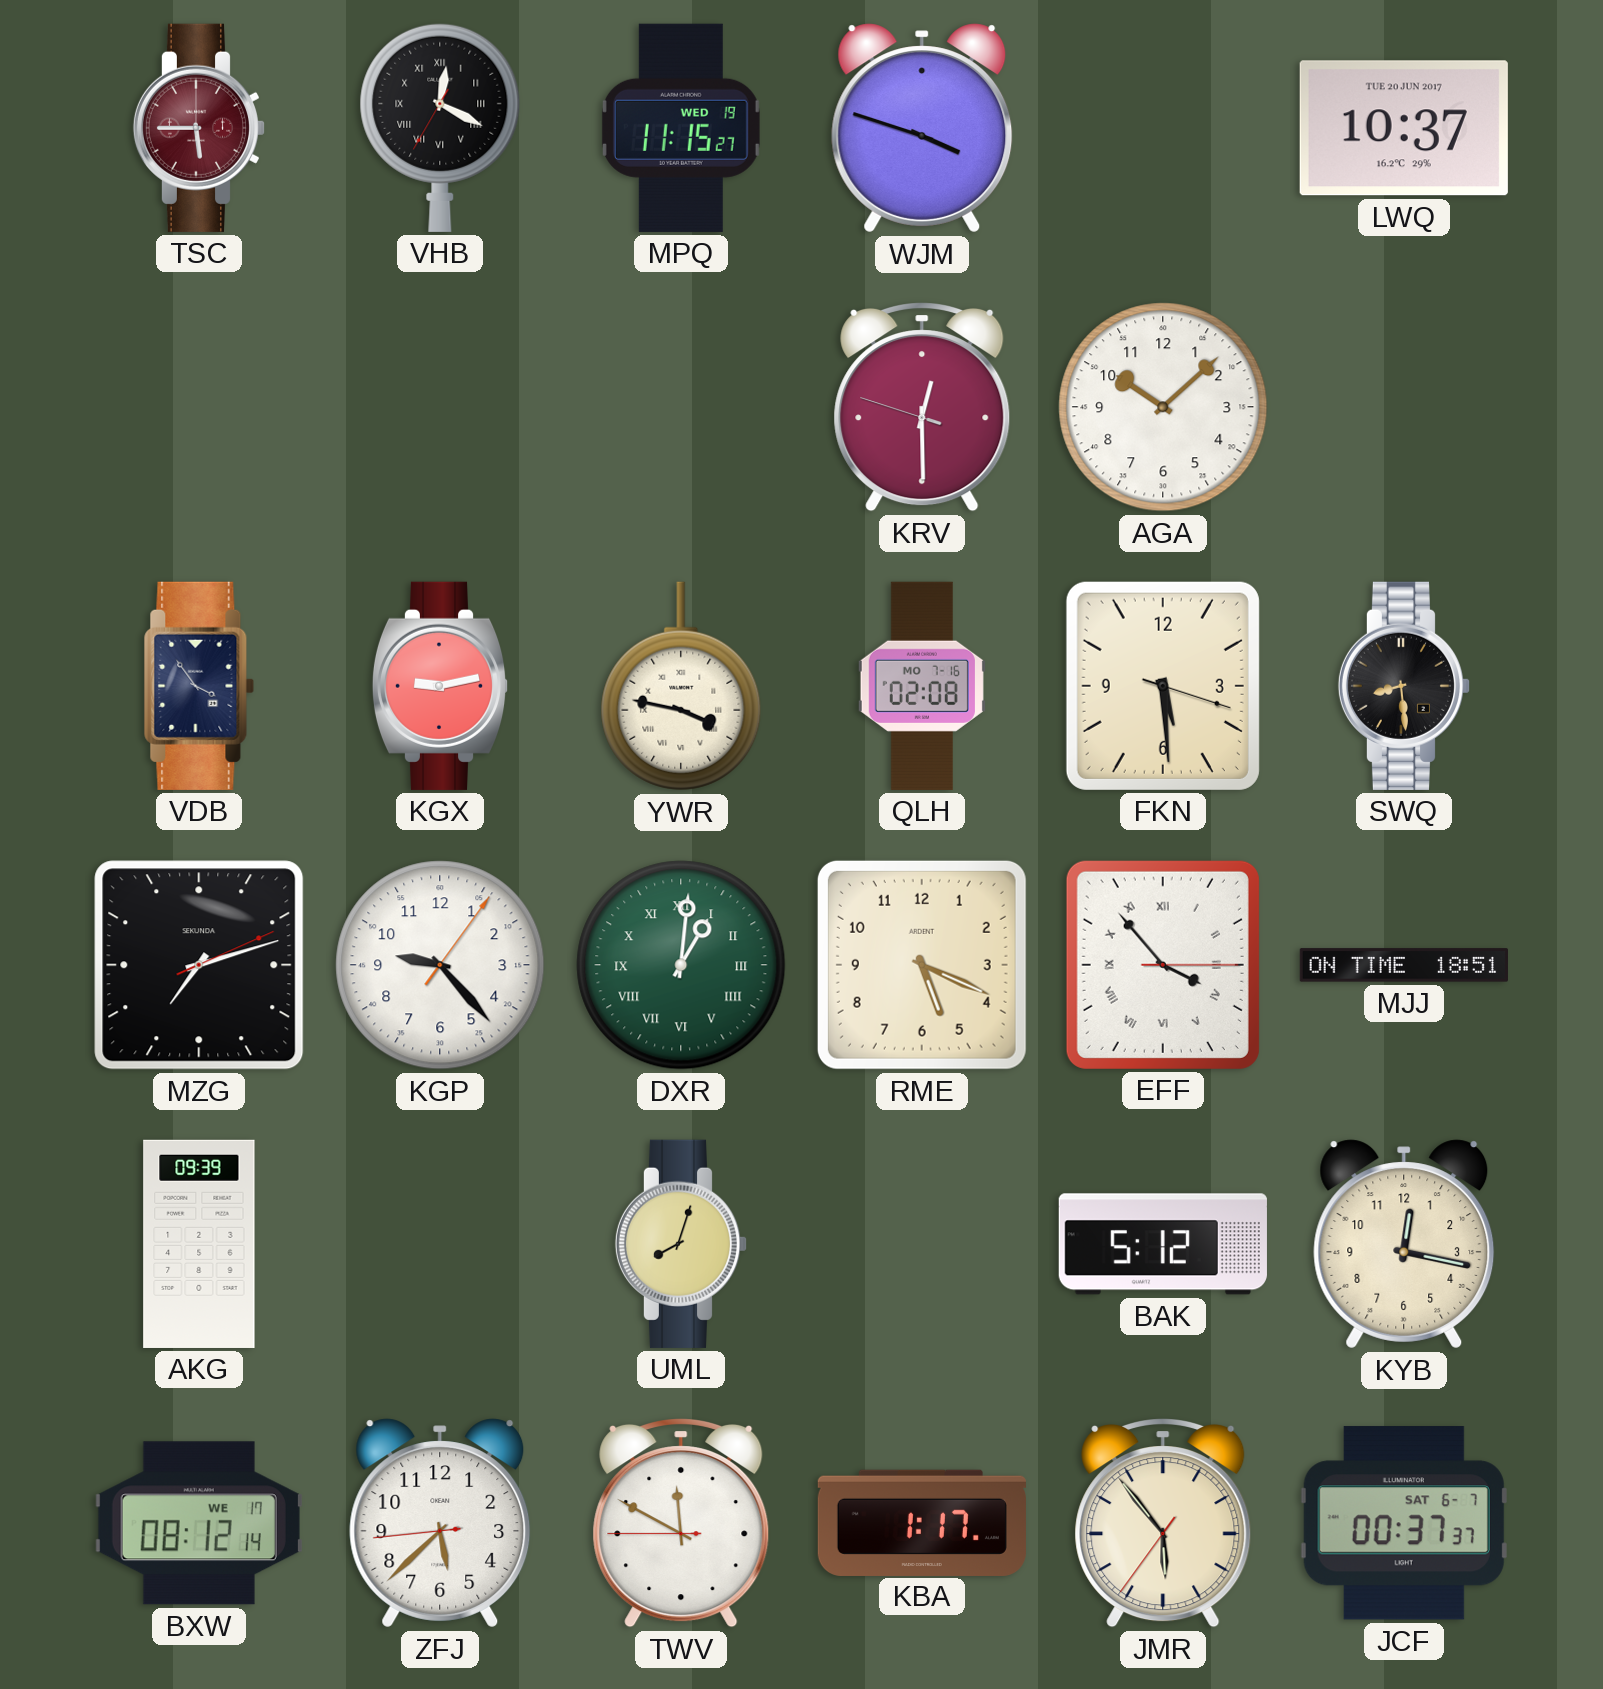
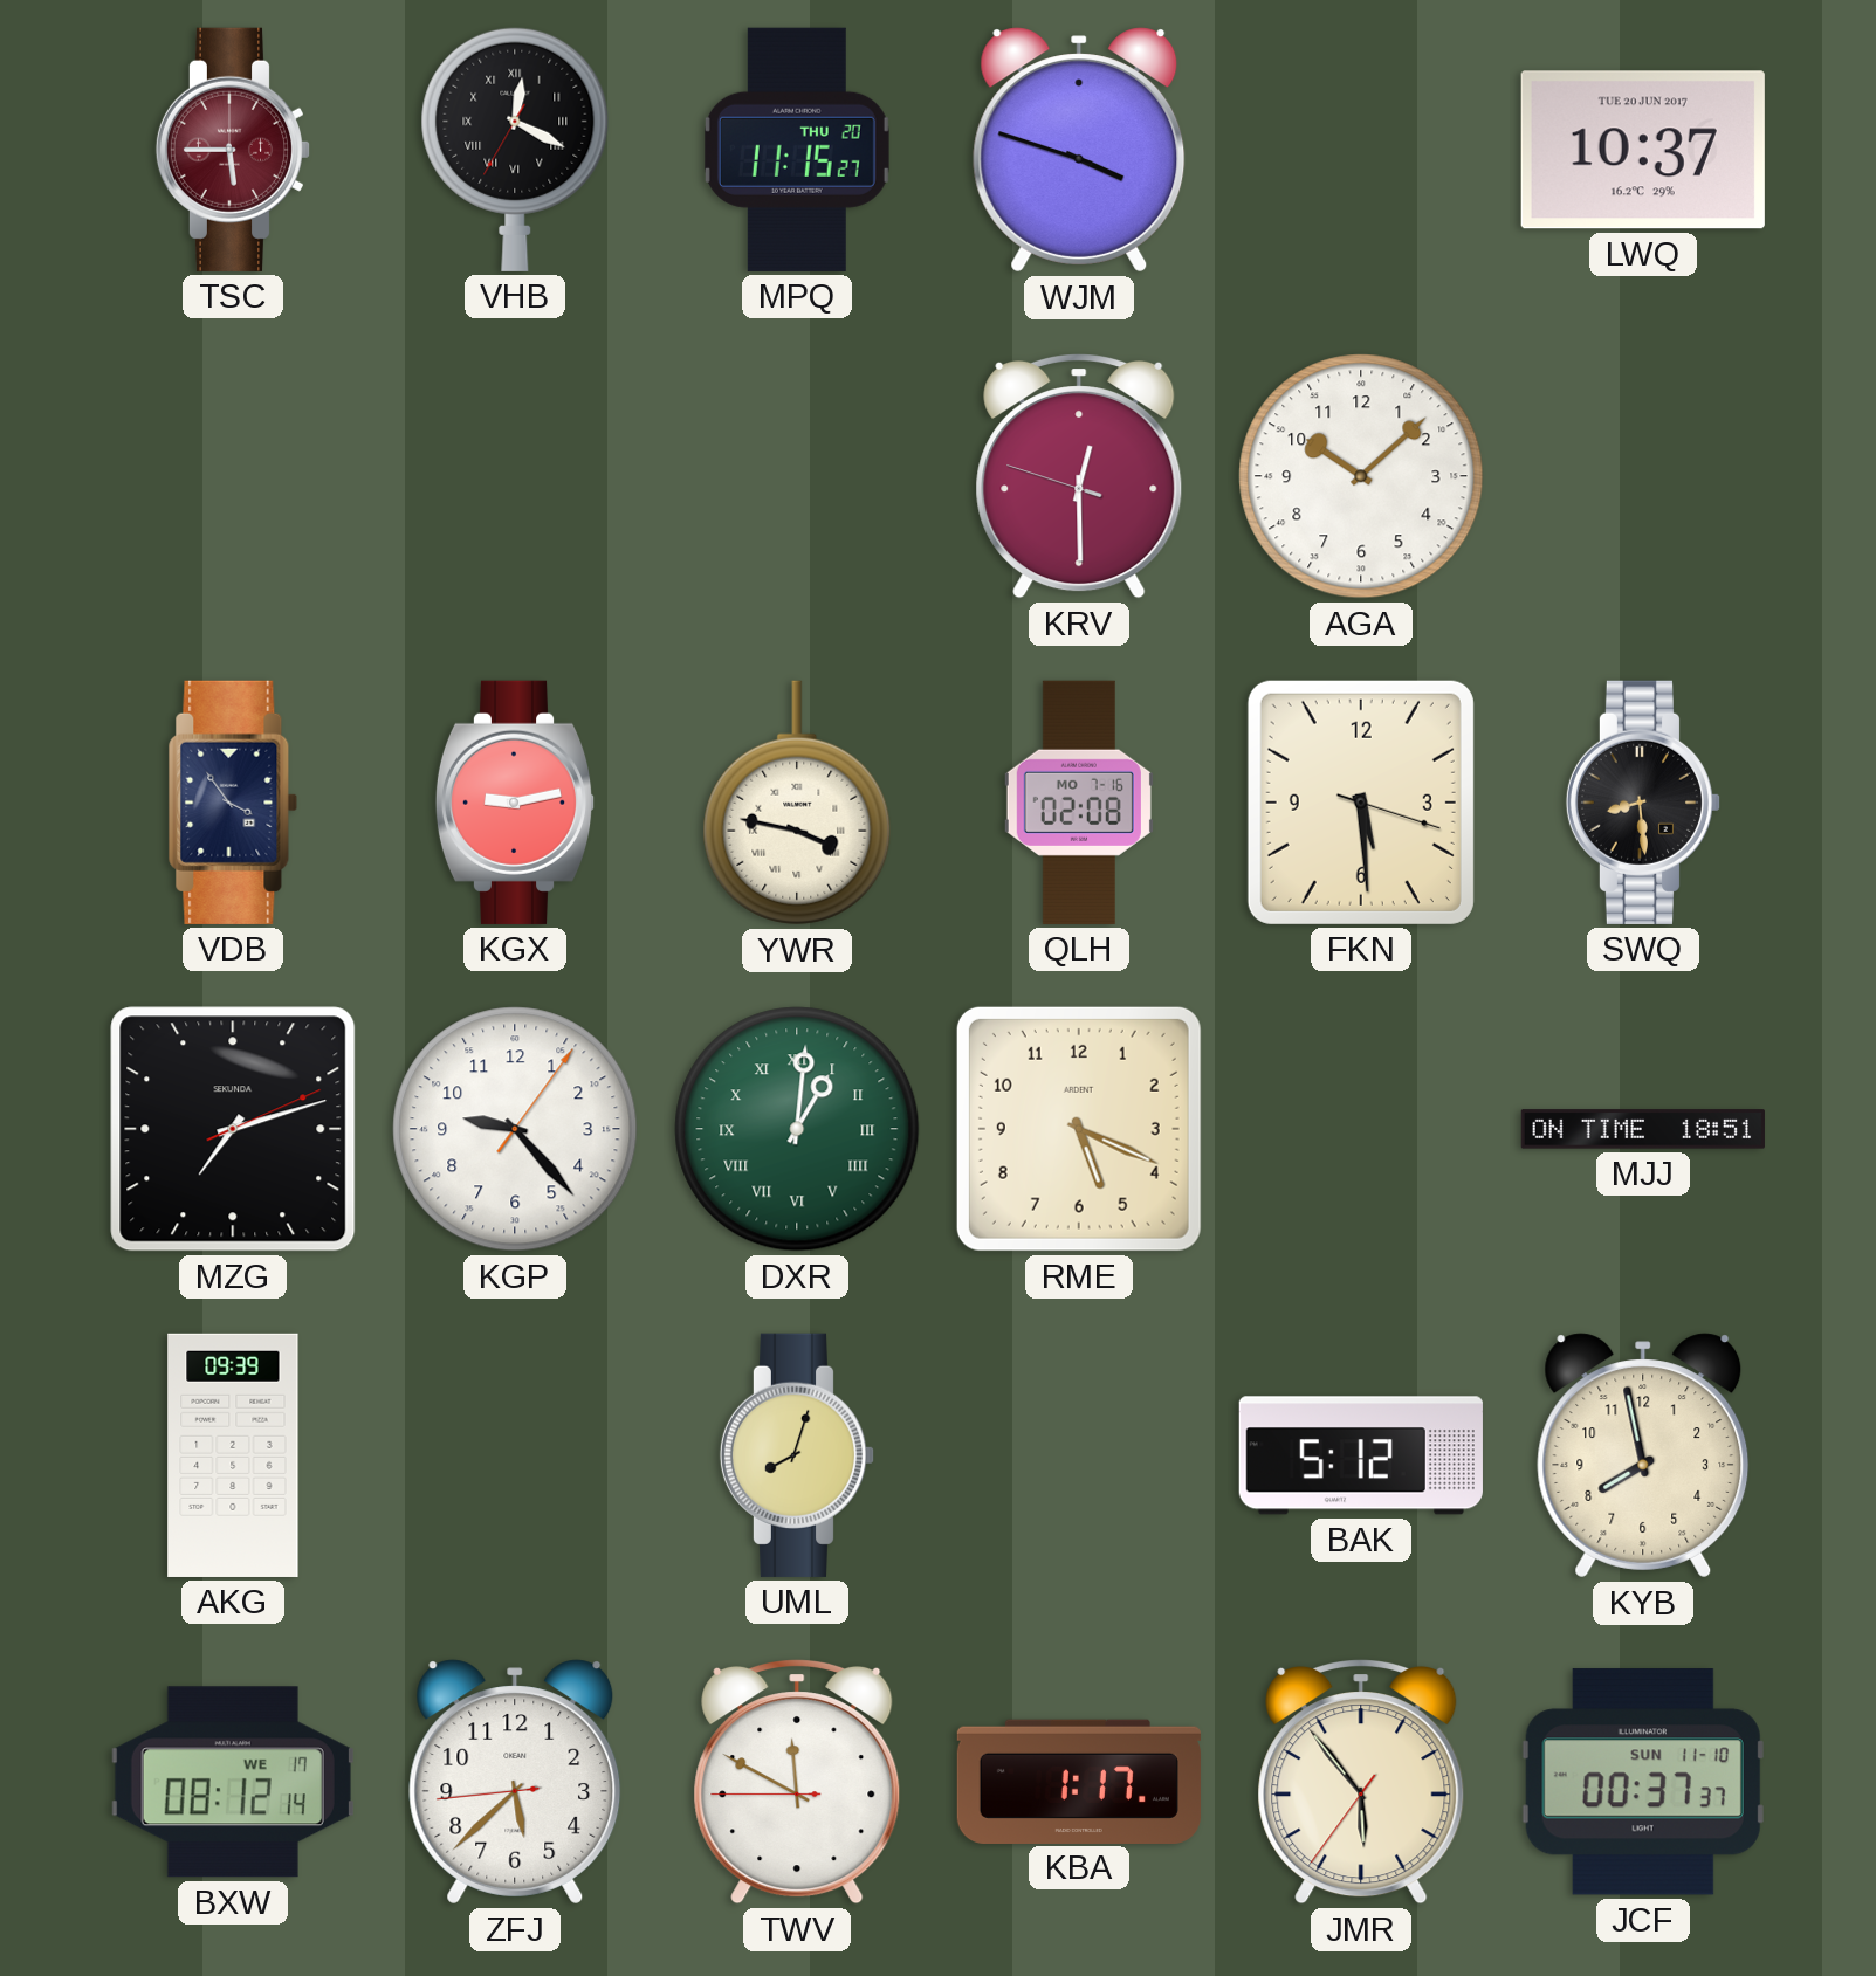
MPQ date: WED 19 -> THU 20 (797, 150)
EFF: 3:53 -> none (1163, 965)
KYB: 12:17 -> 7:58 (1643, 1455)
JCF date: SAT 6-7 -> SUN 11-10 (1643, 1782)
